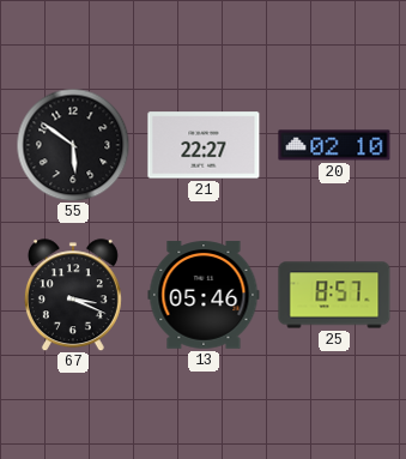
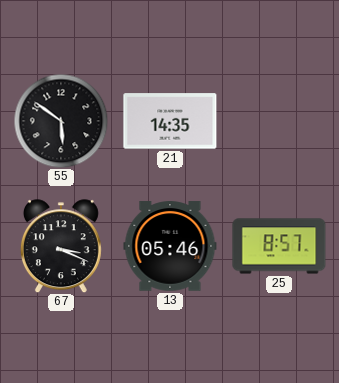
21: 22:27 -> 14:35 (170, 121)
20: 02:10 -> none (334, 145)
